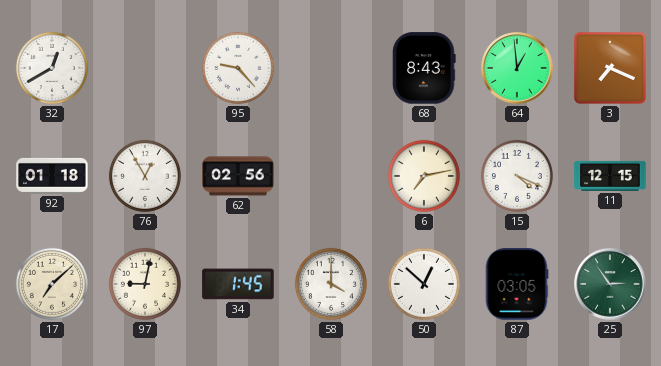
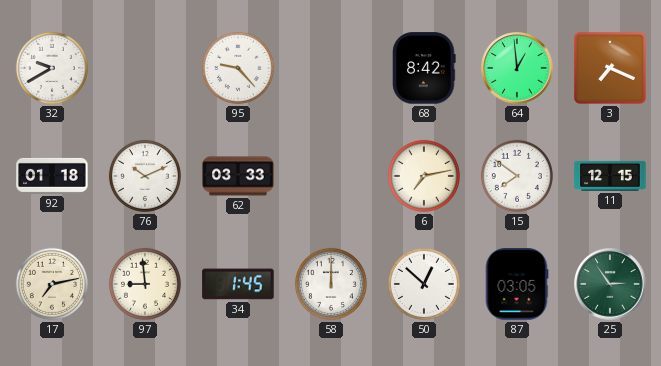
32: 12:40 -> 9:40 (52, 68)
68: 8:43 -> 8:42 (424, 68)
76: 12:55 -> 10:11 (145, 176)
62: 02:56 -> 03:33 (238, 176)
15: 4:19 -> 7:51 (517, 176)
17: 7:08 -> 7:13 (52, 284)
97: 9:02 -> 8:59 (145, 284)
58: 4:00 -> 12:00 (331, 284)
